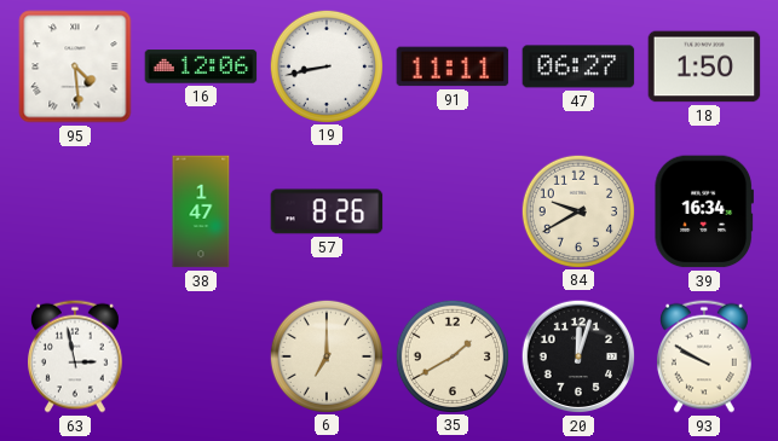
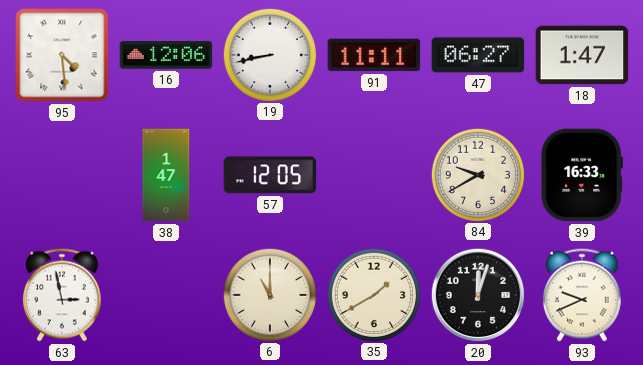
18: 1:50 -> 1:47 (582, 55)
57: 8:26 -> 12:05 (270, 175)
39: 16:34 -> 16:33 (581, 175)
6: 7:00 -> 11:00 (269, 294)
93: 9:50 -> 9:41 (582, 295)
